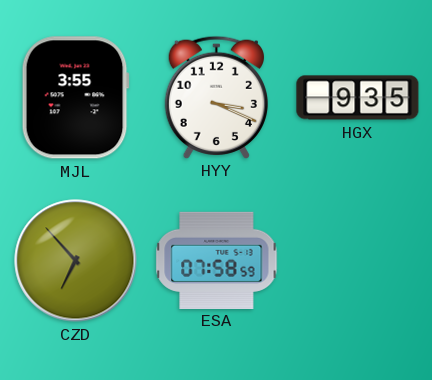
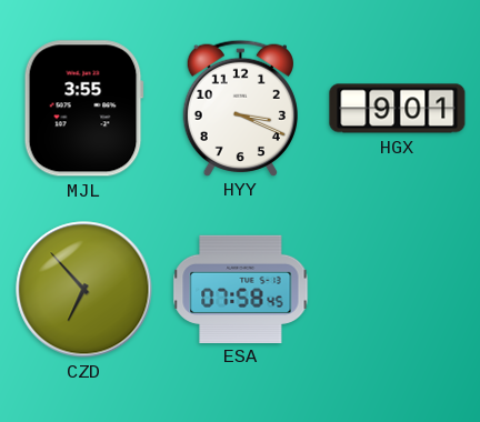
HGX: 9:35 -> 9:01 (398, 109)
ESA: 07:58:59 -> 07:58:45 (241, 289)
